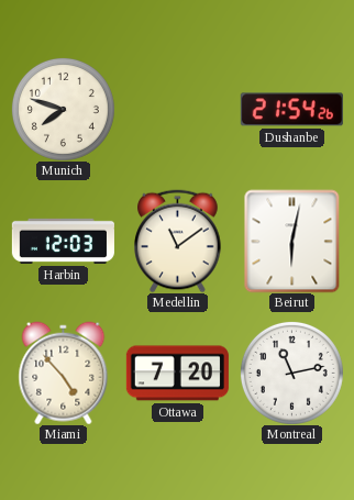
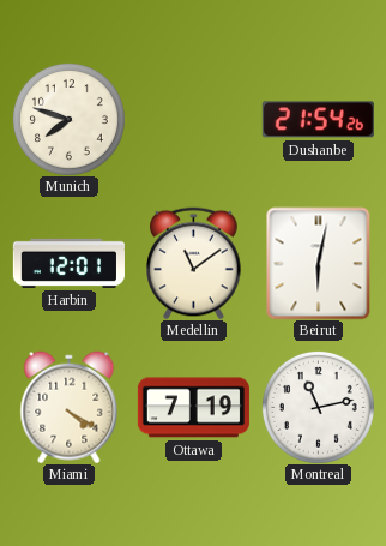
Harbin: 12:03 -> 12:01 (68, 263)
Miami: 4:53 -> 4:20 (70, 407)
Ottawa: 7:20 -> 7:19 (193, 408)
